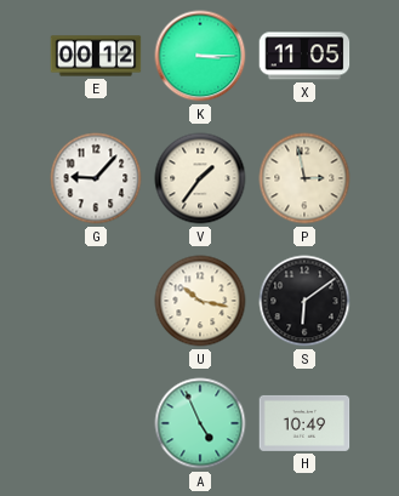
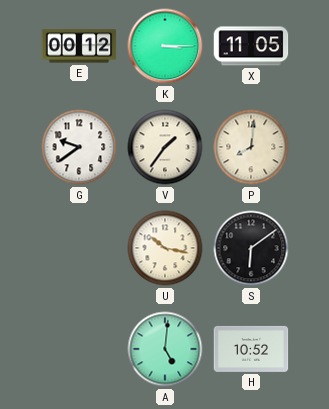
G: 9:07 -> 9:39 (79, 147)
P: 2:58 -> 8:01 (251, 147)
A: 4:56 -> 5:01 (165, 349)
H: 10:49 -> 10:52 (251, 349)
